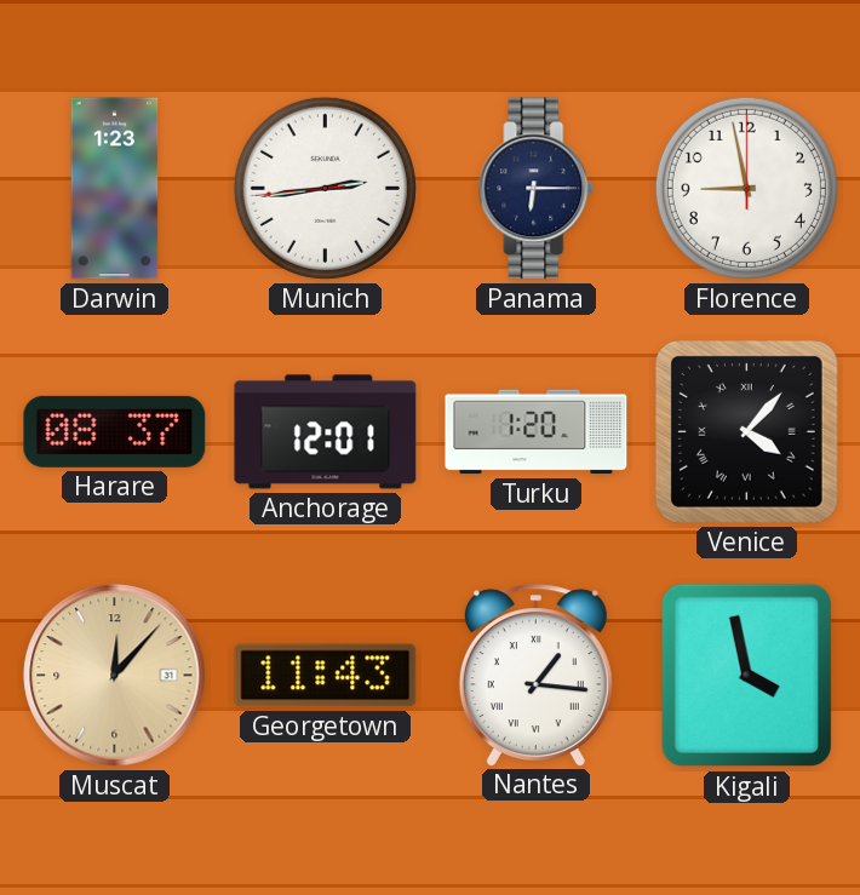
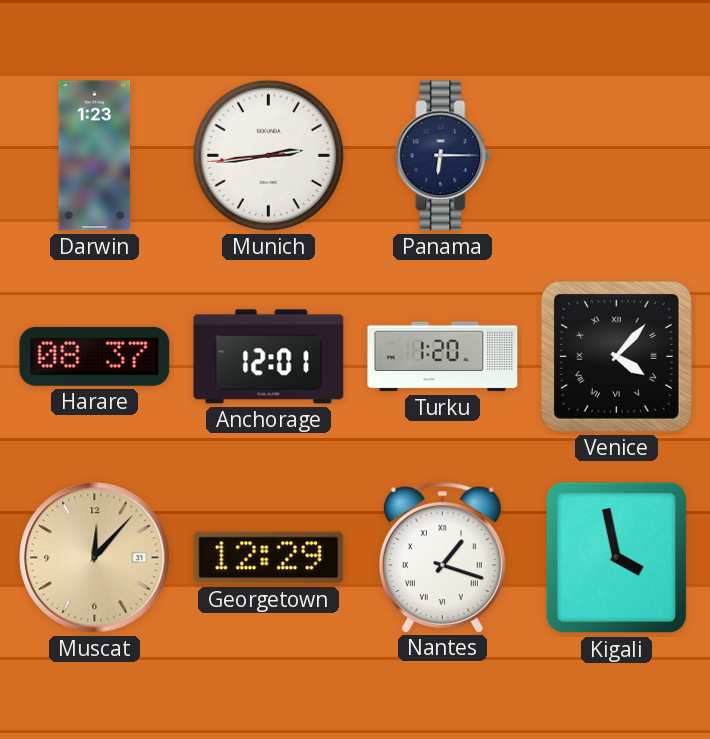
Florence: 8:58 -> none (746, 188)
Georgetown: 11:43 -> 12:29 (269, 558)
Nantes: 1:16 -> 1:18 (442, 557)
